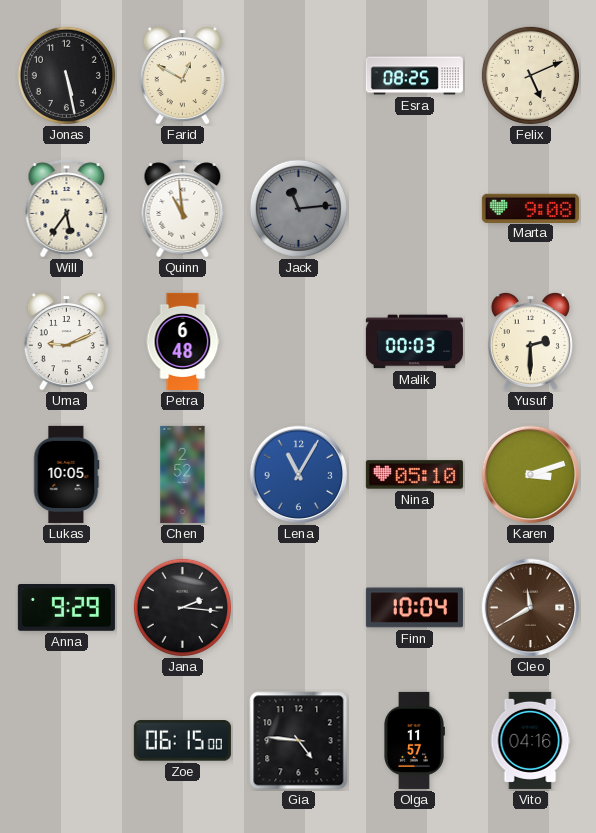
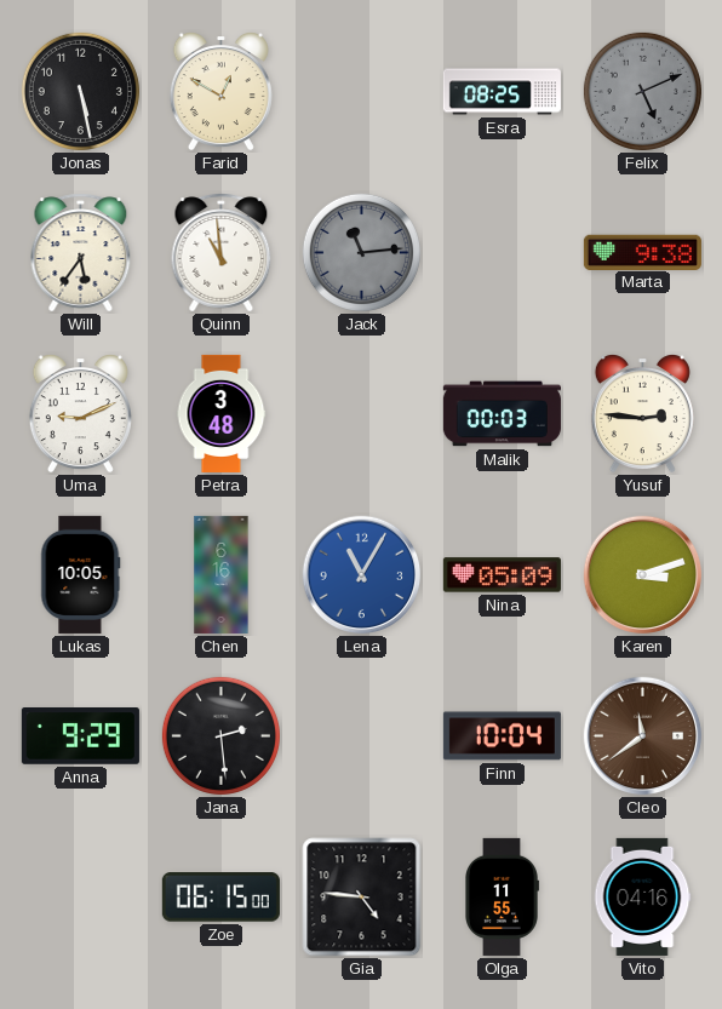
Felix dial: cream -> grey (642, 91)
Marta: 9:08 -> 9:38 (642, 252)
Petra: 6:48 -> 3:48 (222, 413)
Yusuf: 2:30 -> 2:46 (642, 413)
Chen: 2:52 -> 6:16 (222, 574)
Nina: 05:10 -> 05:09 (502, 575)
Jana: 2:16 -> 2:29 (220, 735)
Cleo: 11:40 -> 11:39 (643, 736)
Olga: 11:57 -> 11:55 (503, 896)
